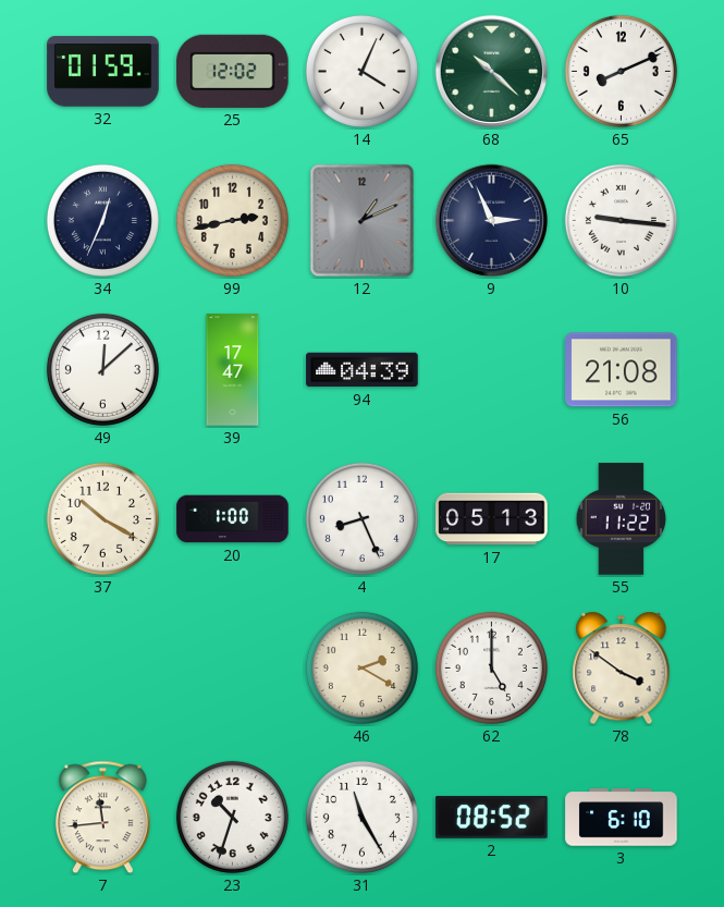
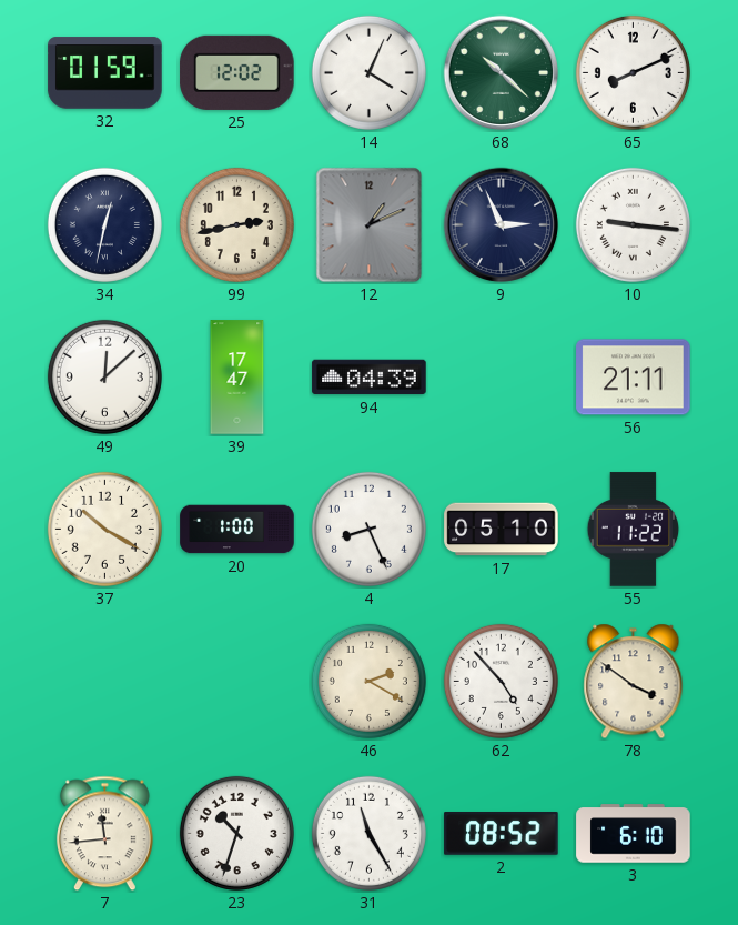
34: 12:34 -> 12:32 (104, 224)
56: 21:08 -> 21:11 (634, 378)
17: 05:13 -> 05:10 (502, 530)
62: 5:00 -> 4:53 (501, 681)
